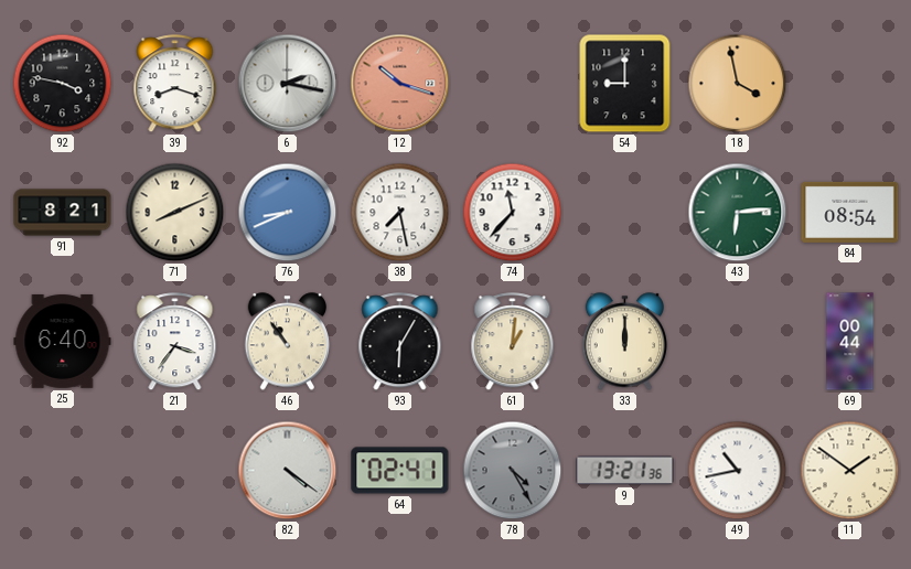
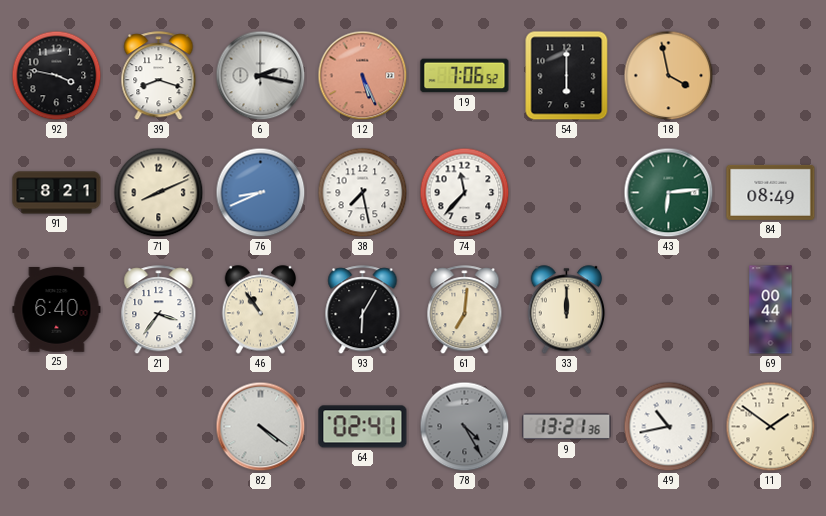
12: 10:18 -> 5:26 (363, 76)
19: none -> 7:06 (465, 76)
54: 9:00 -> 6:00 (567, 76)
84: 08:54 -> 08:49 (771, 192)
61: 1:01 -> 7:01 (465, 310)
